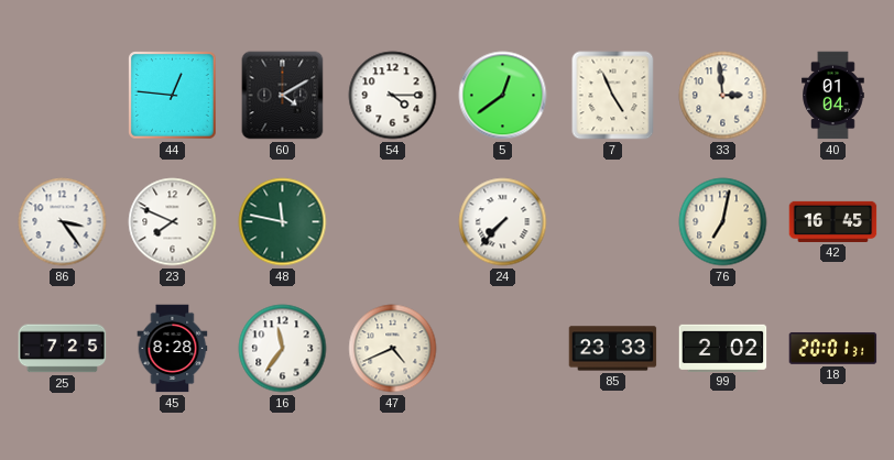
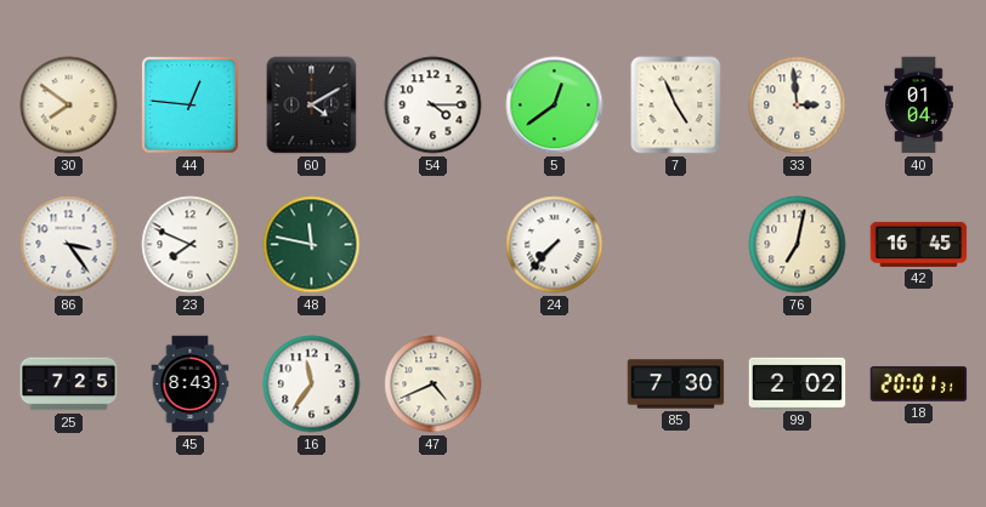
30: none -> 7:51 (69, 106)
45: 8:28 -> 8:43 (191, 384)
85: 23:33 -> 7:30 (676, 384)
